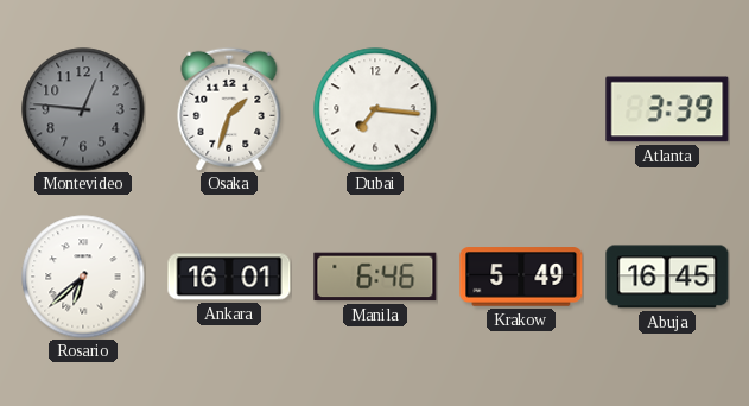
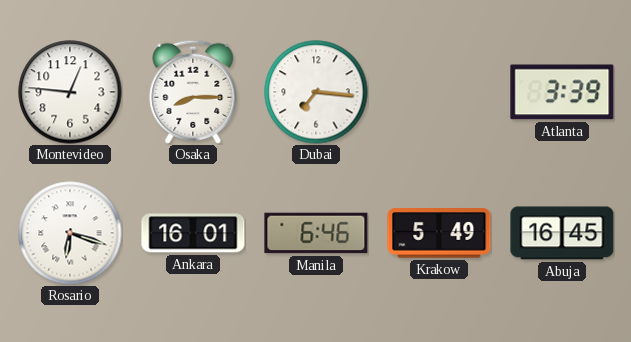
Montevideo dial: grey -> white (70, 92)
Osaka: 1:33 -> 8:15 (193, 92)
Rosario: 6:38 -> 6:18 (70, 233)
